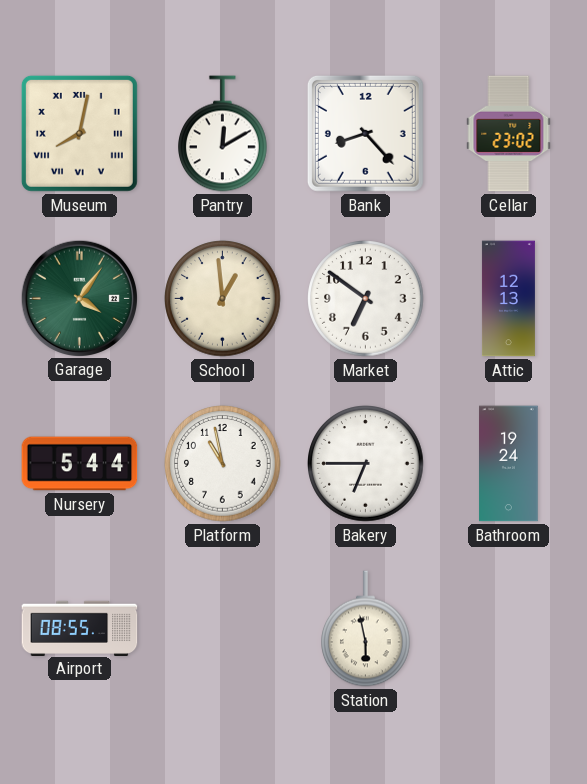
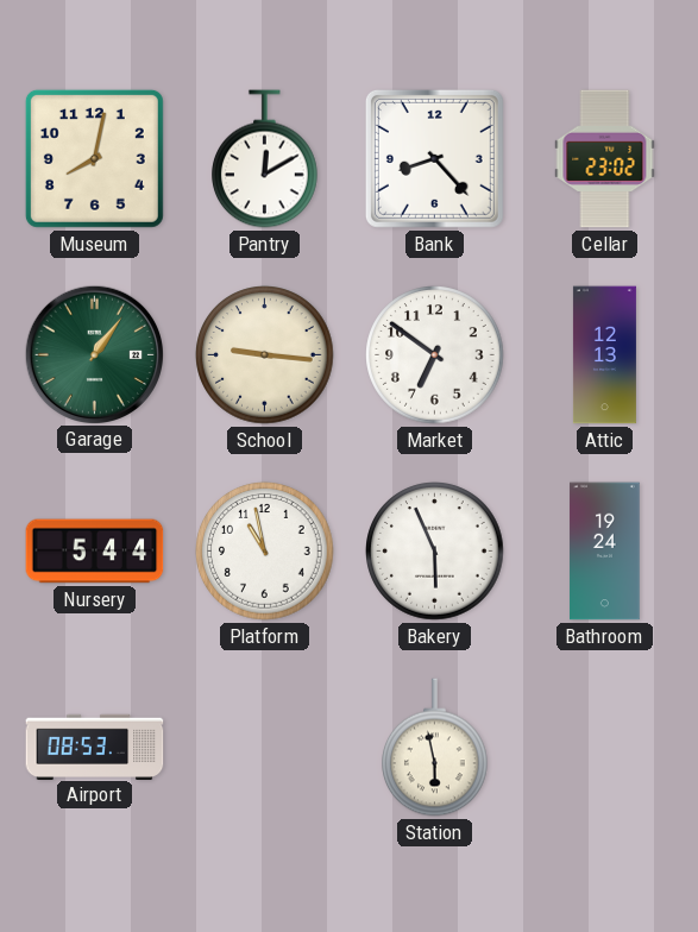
Museum numerals: Roman -> Arabic (94, 158)
Garage: 4:06 -> 1:06 (94, 354)
School: 12:59 -> 9:16 (265, 355)
Bakery: 6:45 -> 5:56 (435, 552)
Airport: 08:55 -> 08:53 (95, 747)
